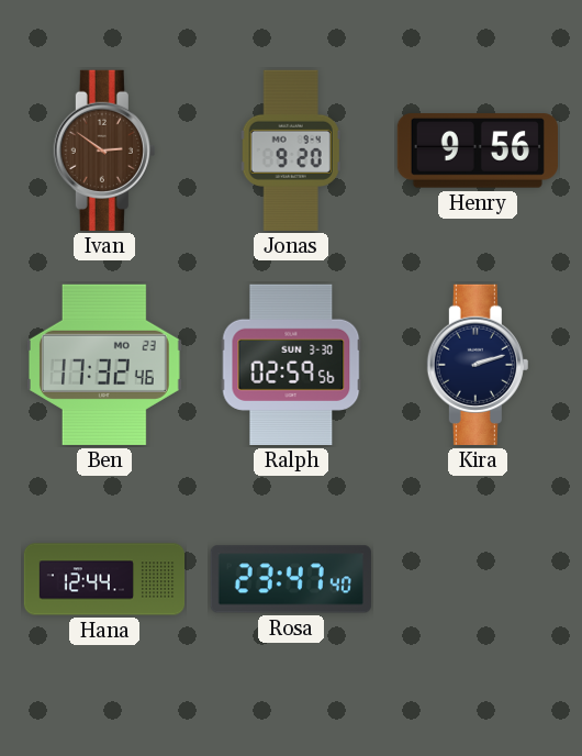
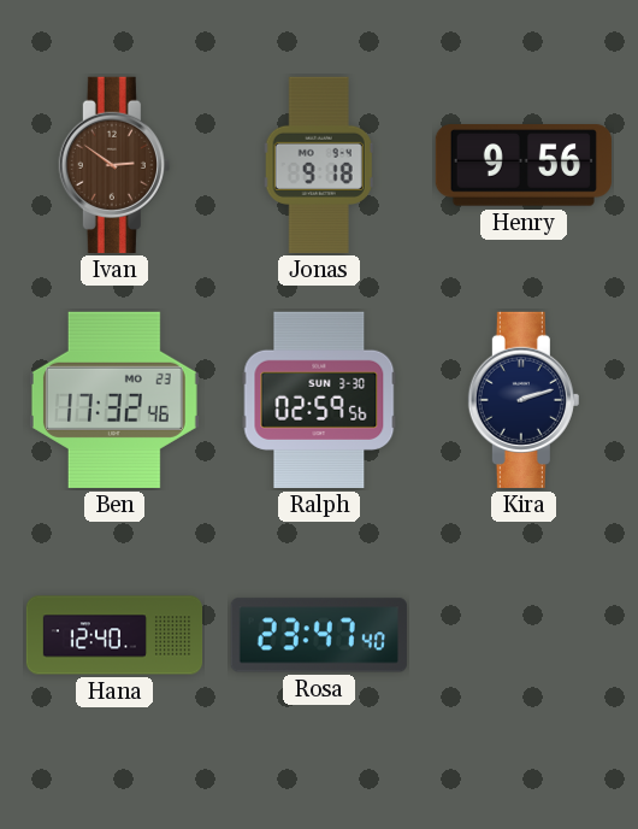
Jonas: 9:20 -> 9:18 (319, 165)
Hana: 12:44 -> 12:40 (114, 635)
